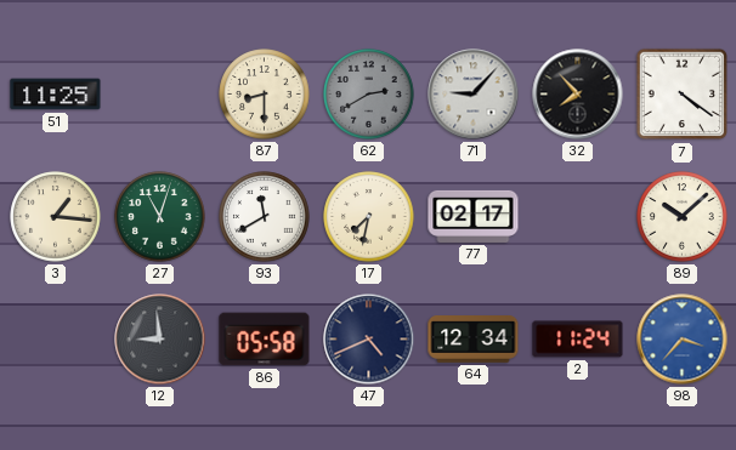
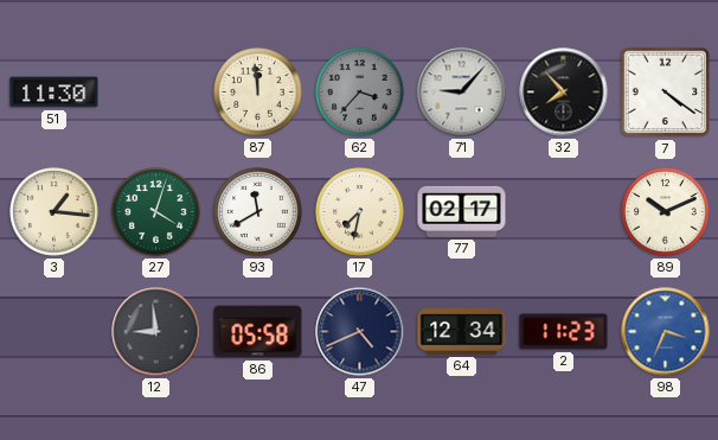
51: 11:25 -> 11:30 (55, 93)
87: 8:30 -> 11:59 (258, 93)
62: 2:40 -> 3:37 (360, 93)
27: 11:03 -> 4:03 (156, 212)
89: 10:08 -> 10:11 (666, 212)
2: 11:24 -> 11:23 (564, 332)
98: 3:37 -> 3:34 (666, 332)
